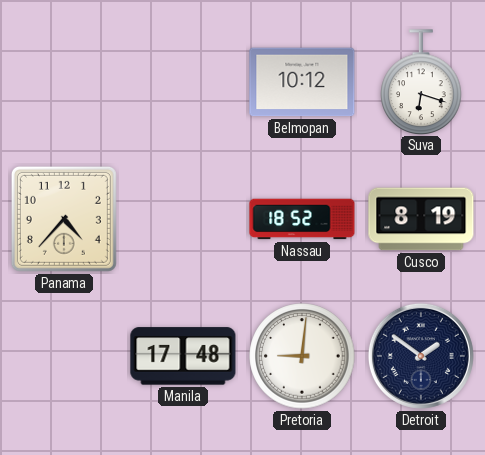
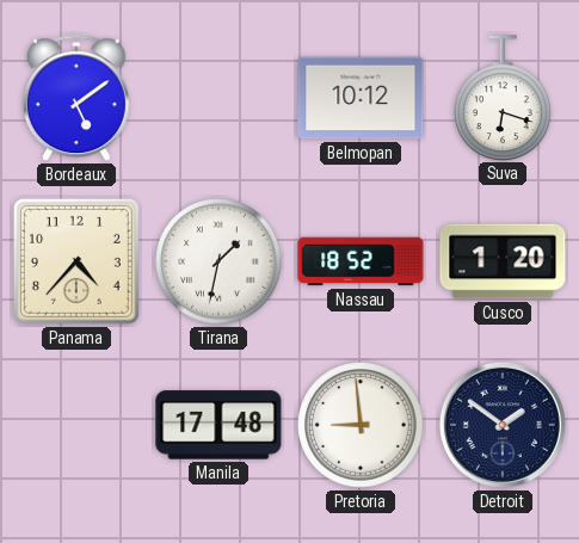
Bordeaux: none -> 5:09 (76, 99)
Tirana: none -> 1:32 (218, 261)
Cusco: 8:19 -> 1:20 (503, 261)
Pretoria: 9:01 -> 8:59 (361, 425)
